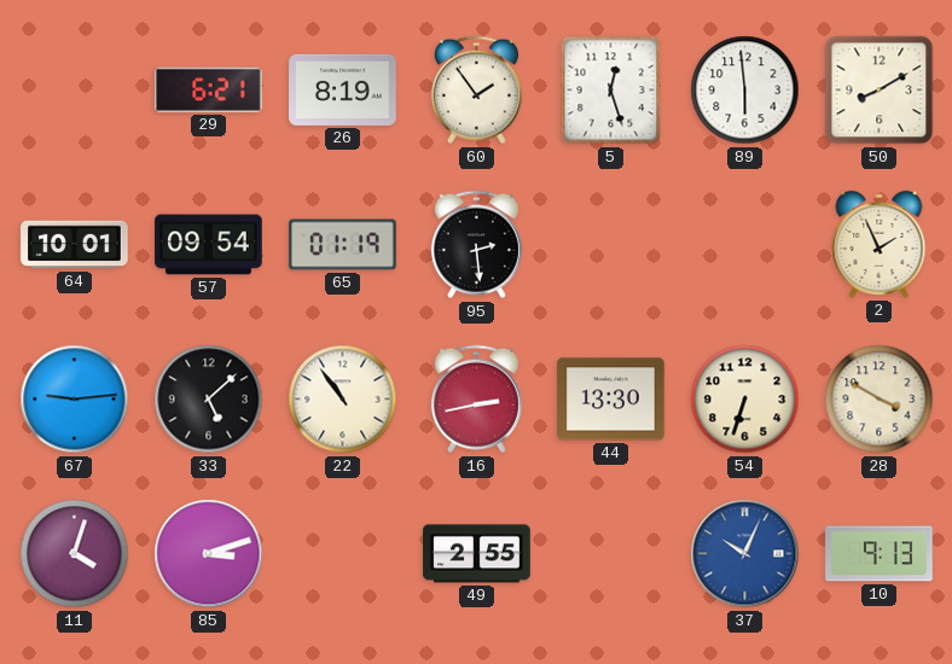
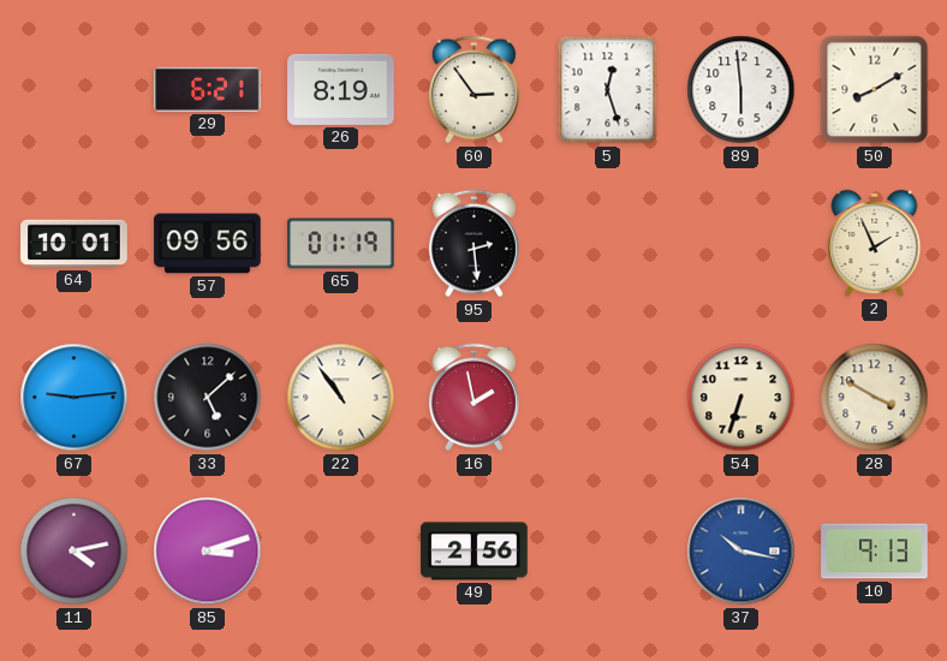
60: 1:54 -> 2:54 (473, 90)
57: 09:54 -> 09:56 (208, 244)
16: 2:43 -> 1:58 (473, 398)
44: 13:30 -> none (611, 400)
11: 4:03 -> 4:13 (75, 552)
49: 2:55 -> 2:56 (475, 552)
37: 10:04 -> 10:17 (741, 552)
